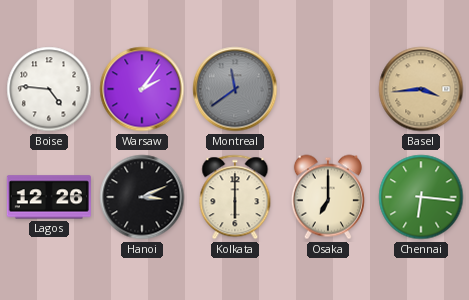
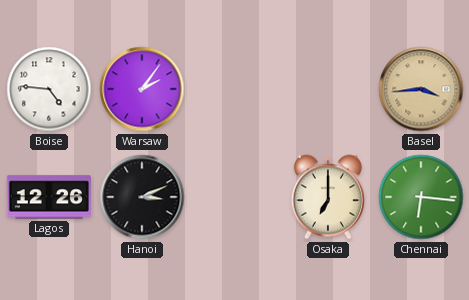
Montreal: 11:39 -> none (235, 89)
Kolkata: 6:00 -> none (235, 197)
